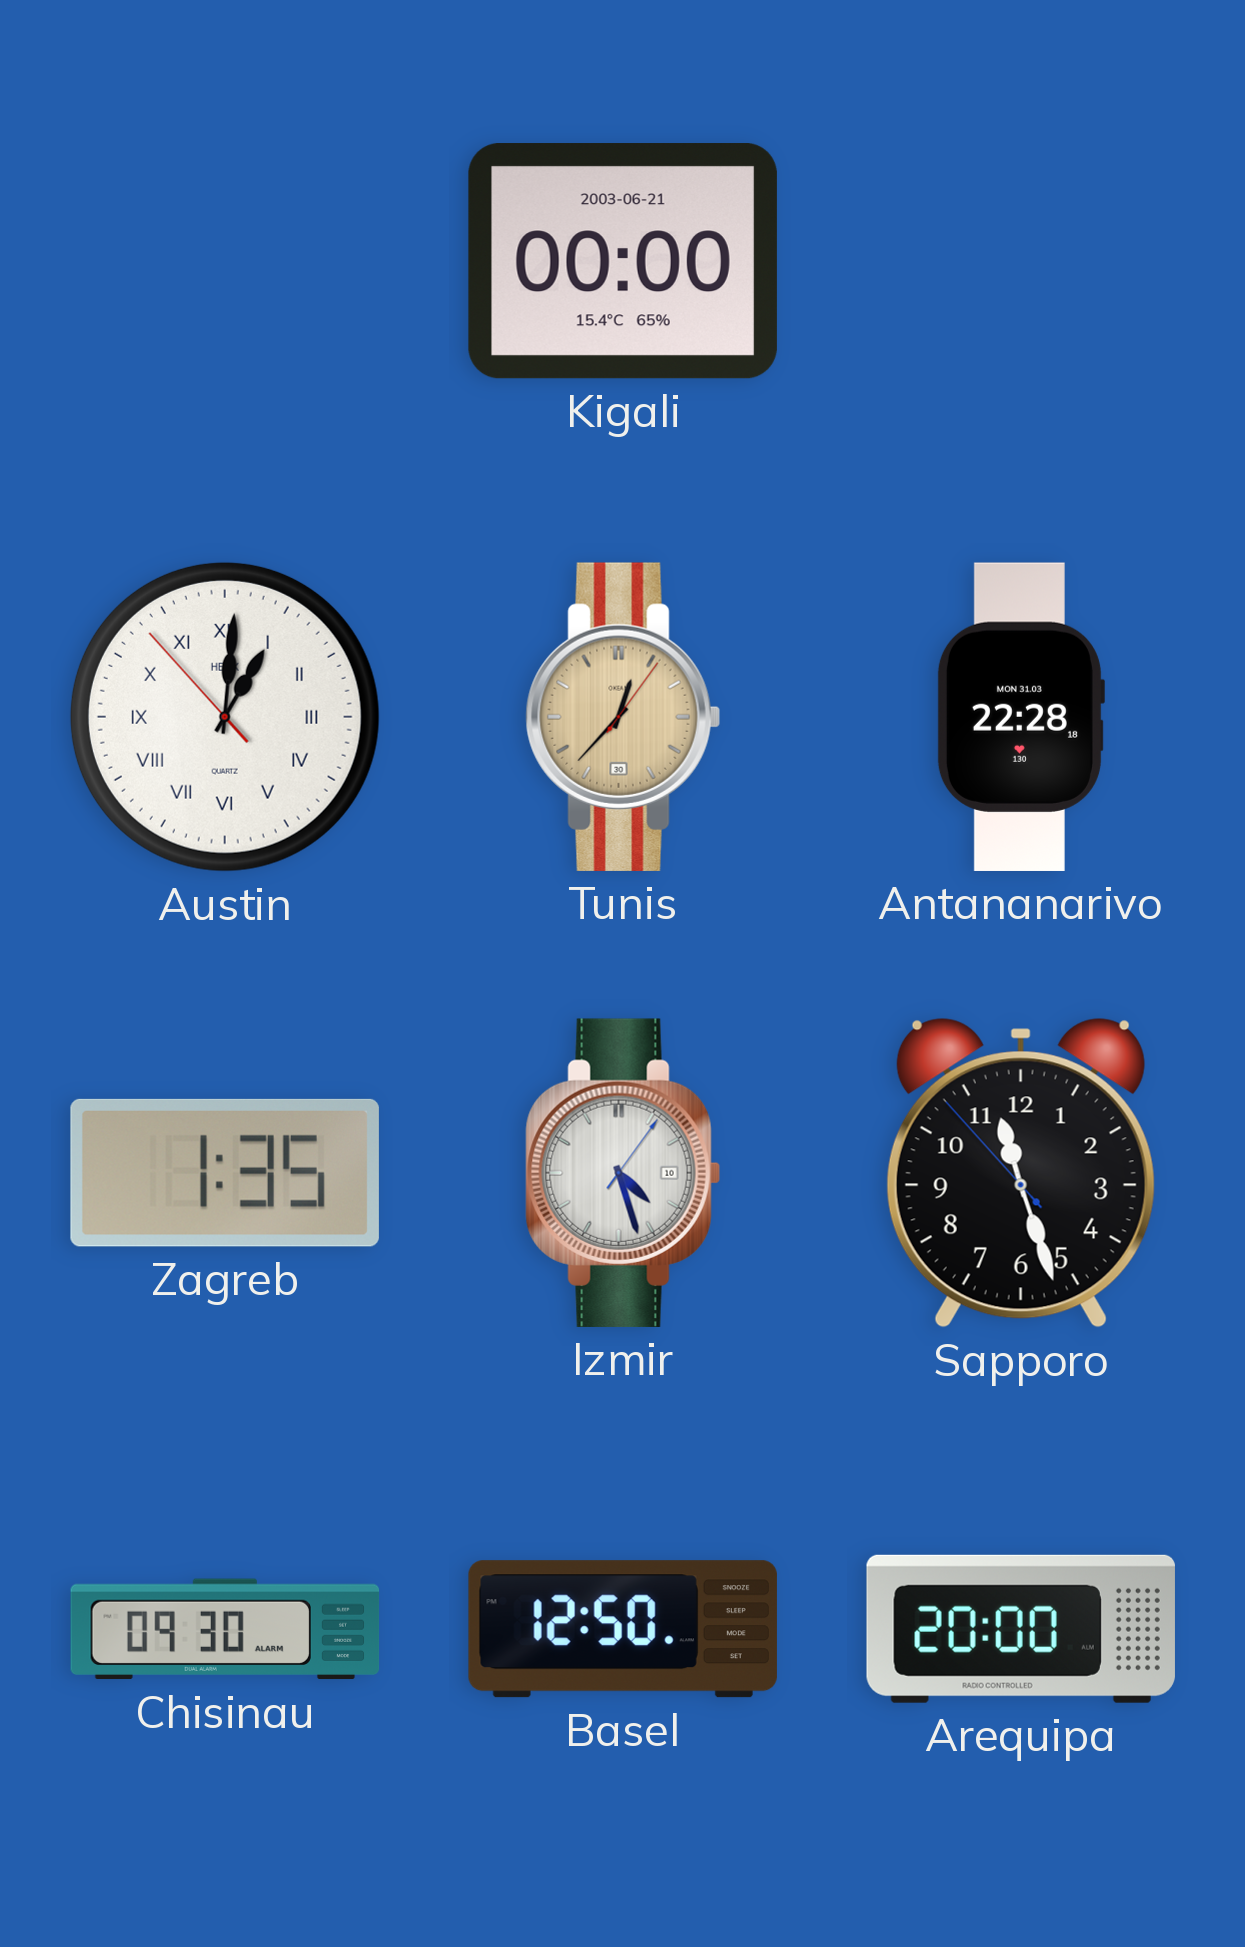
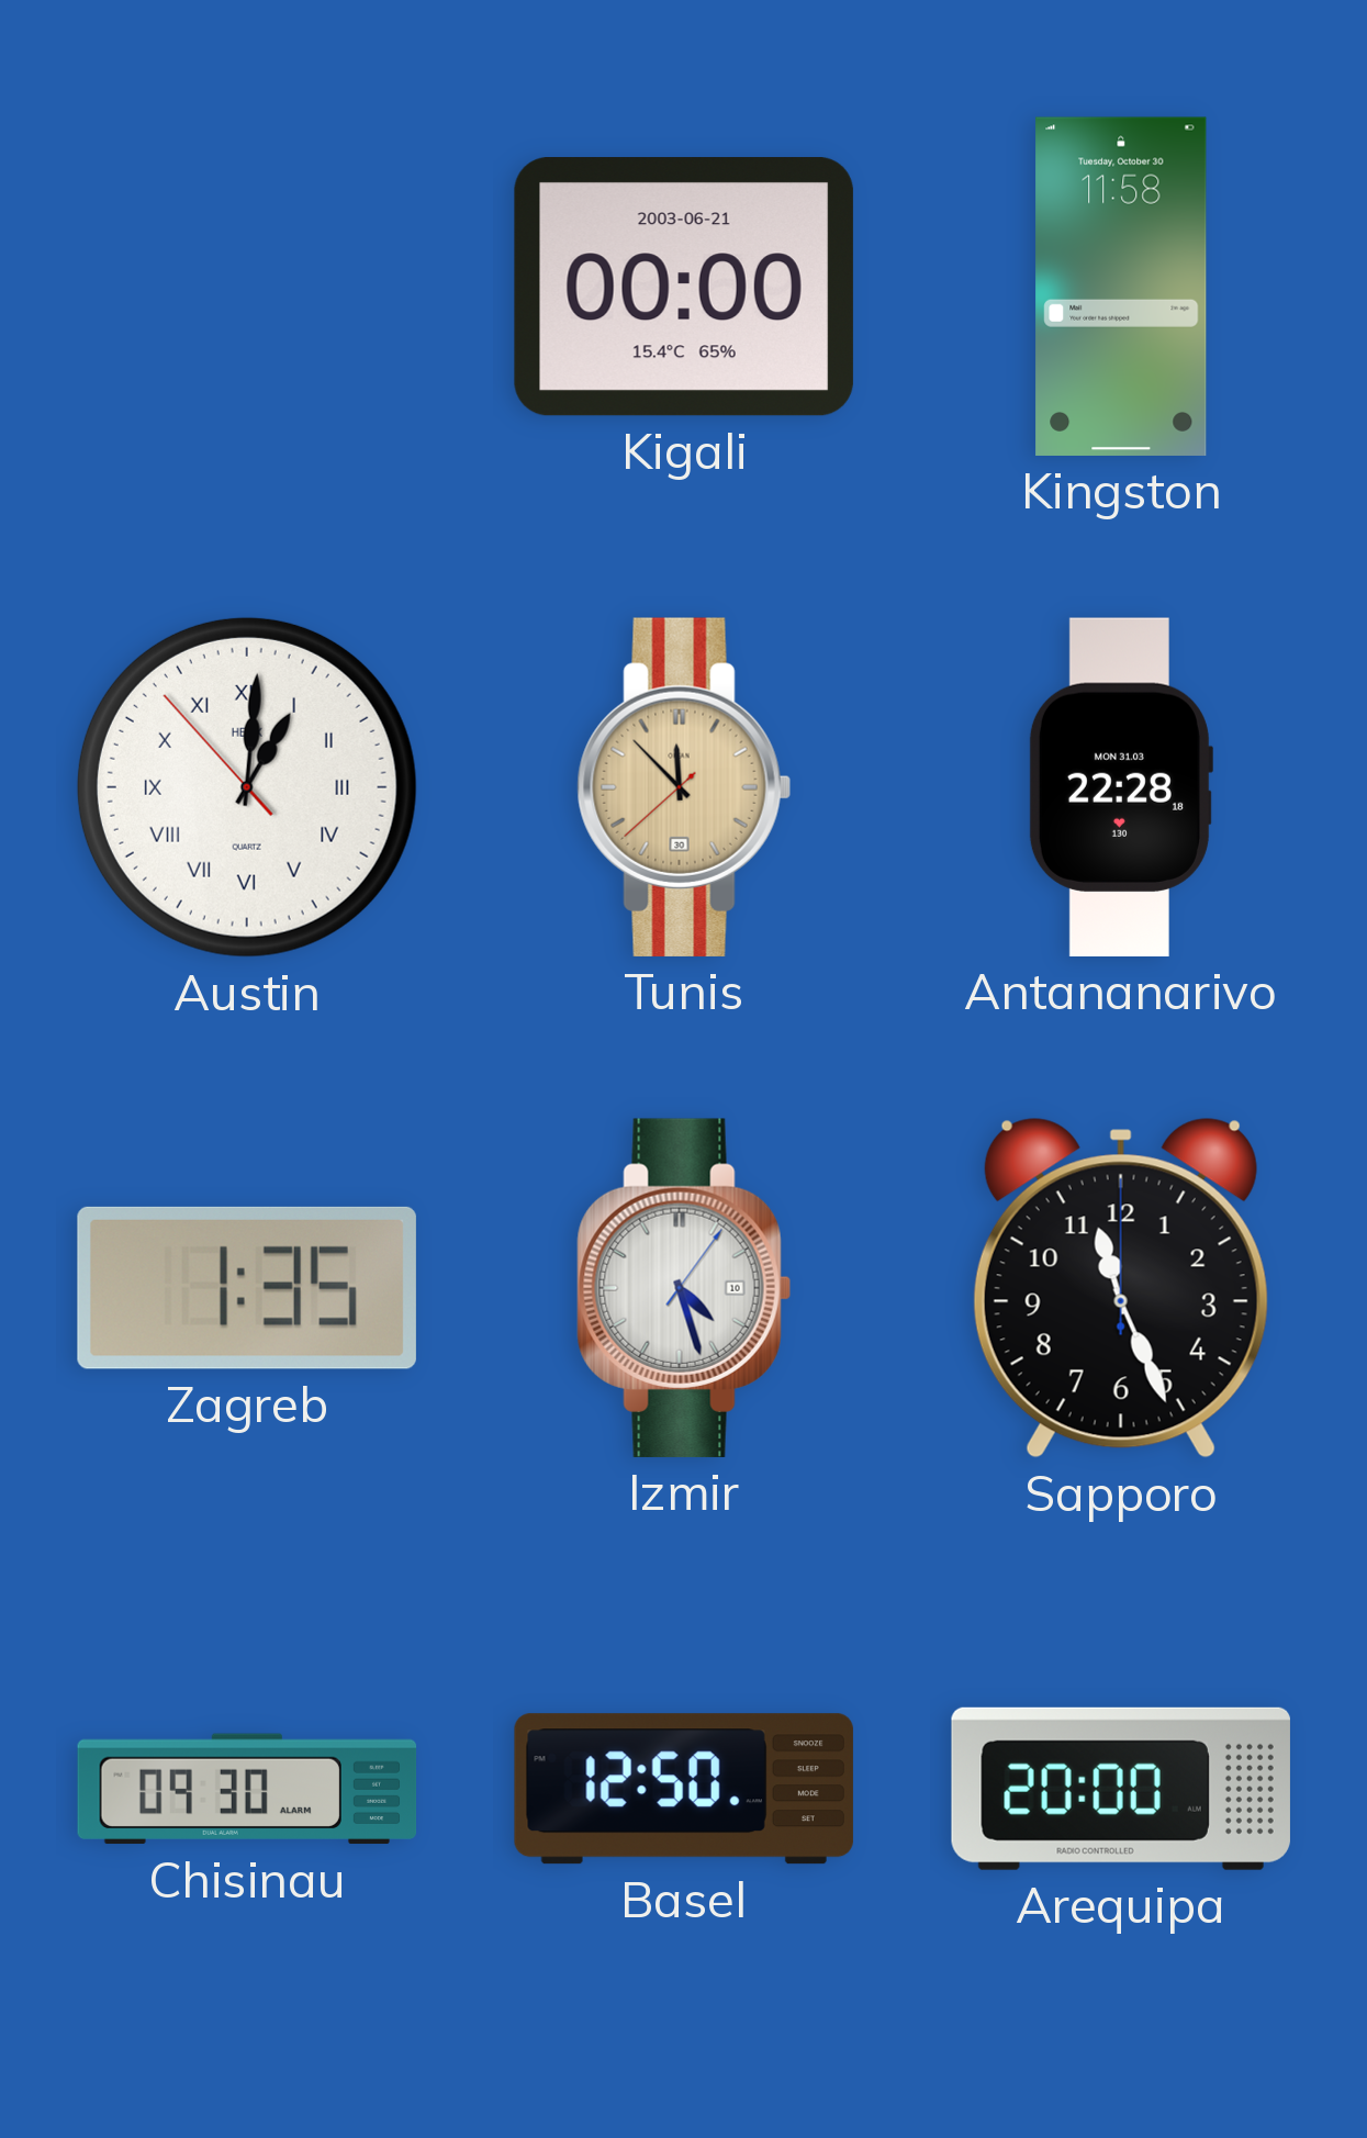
Kingston: none -> 11:58 (1121, 287)
Tunis: 12:37 -> 11:52 (684, 787)
Sapporo: 11:26:53 -> 11:26:00 (1121, 1288)
